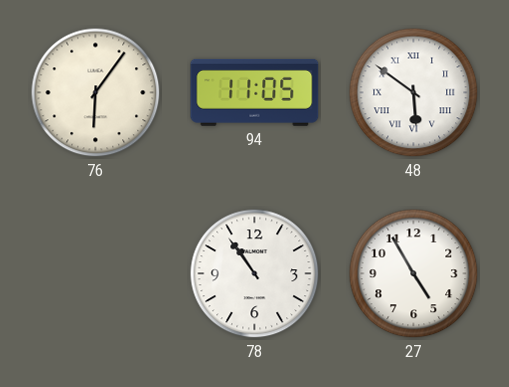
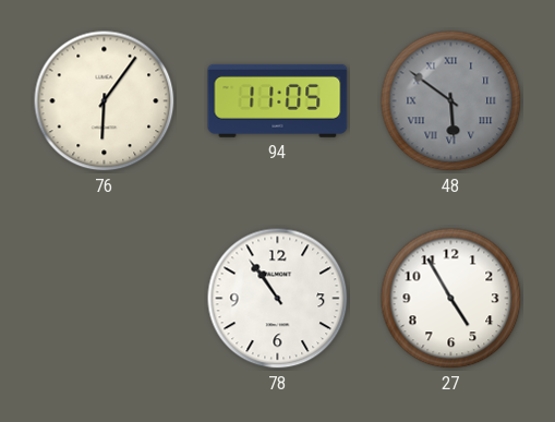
48 dial: white -> grey (451, 101)
